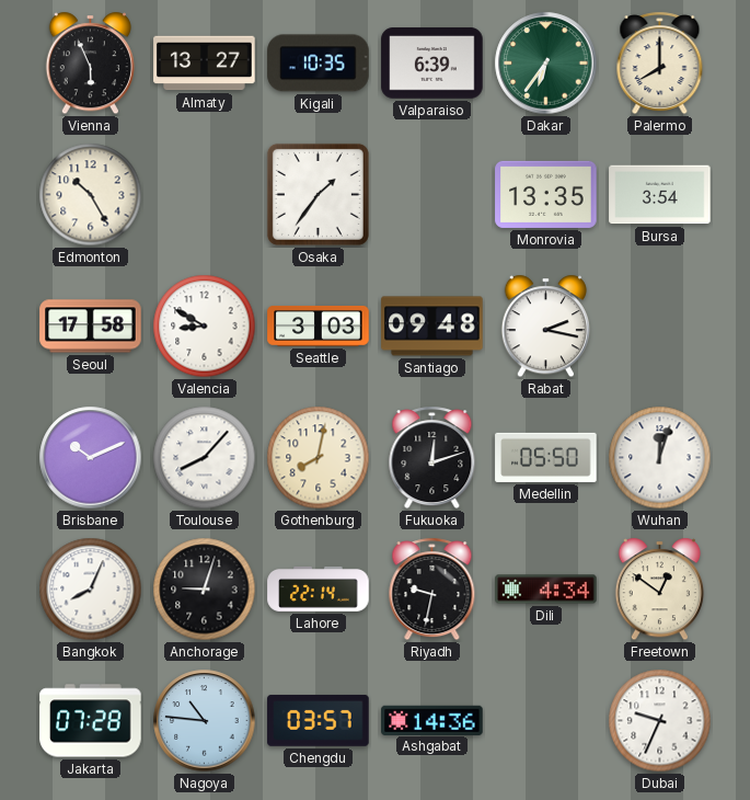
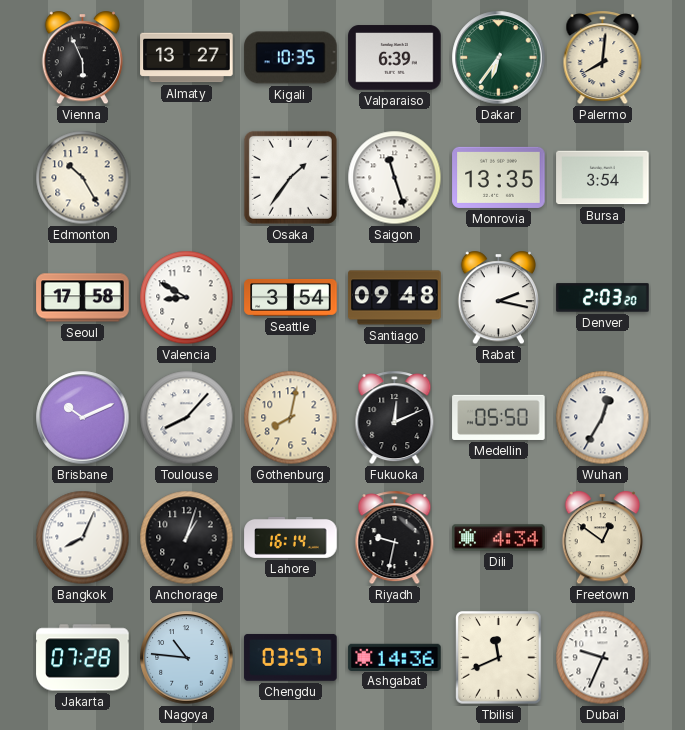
Palermo: 8:00 -> 8:01 (603, 58)
Saigon: none -> 11:27 (395, 178)
Seattle: 3:03 -> 3:54 (291, 297)
Denver: none -> 2:03 (603, 298)
Fukuoka: 12:12 -> 12:11 (395, 418)
Wuhan: 12:03 -> 12:35 (603, 418)
Anchorage: 9:03 -> 1:03 (187, 538)
Lahore: 22:14 -> 16:14 (291, 537)
Tbilisi: none -> 11:41 (499, 658)
